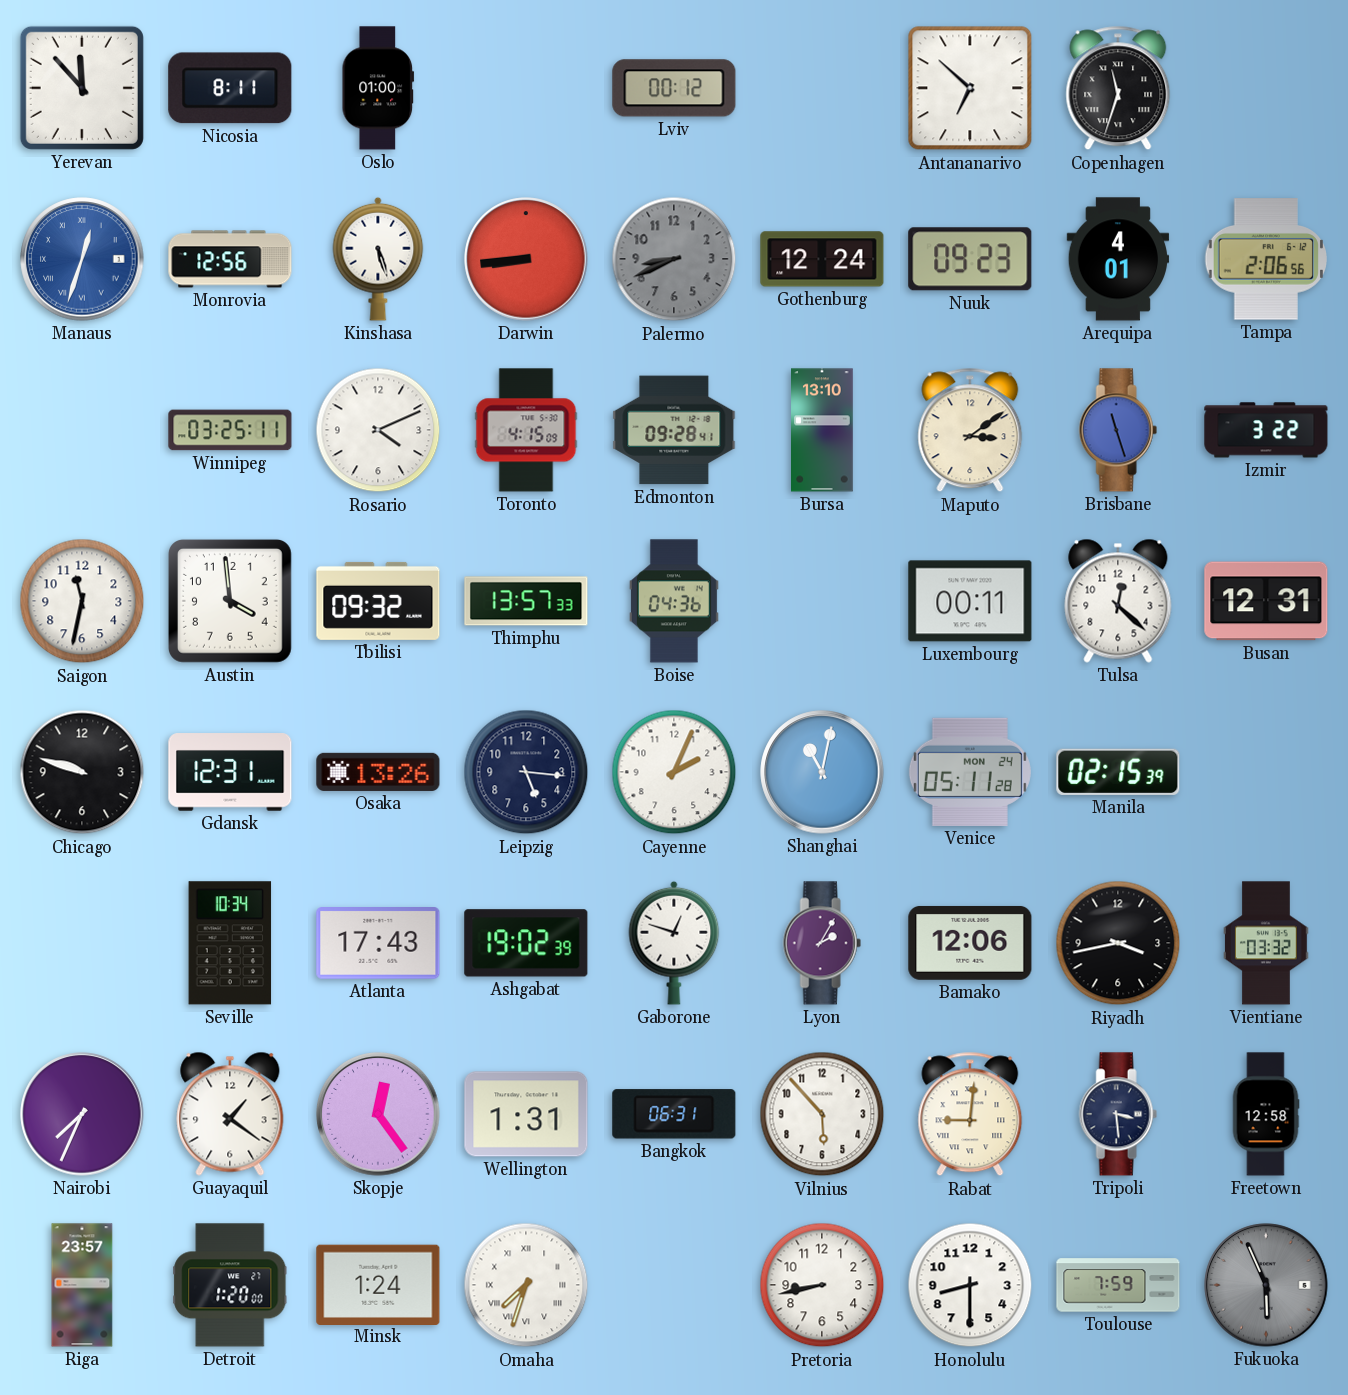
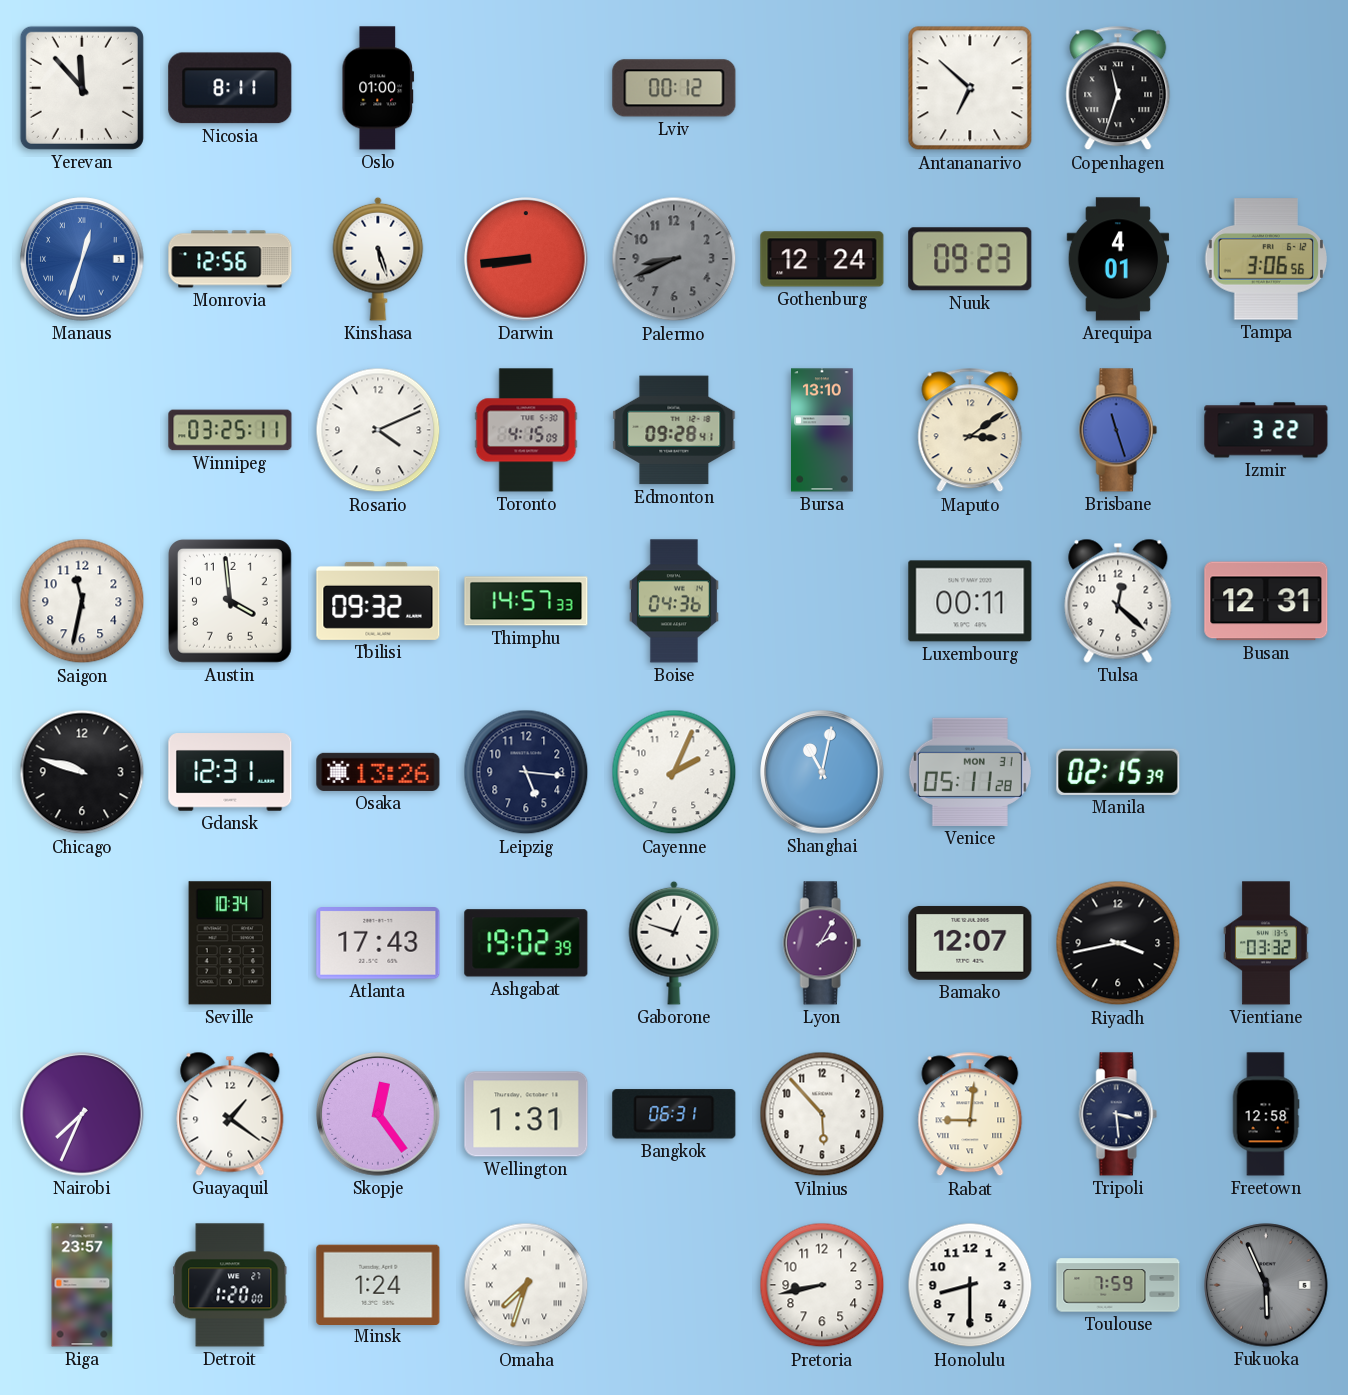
Tampa: 2:06 -> 3:06 (1265, 259)
Thimphu: 13:57 -> 14:57 (526, 601)
Venice date: MON 24 -> MON 31 (970, 772)
Bamako: 12:06 -> 12:07 (970, 943)
